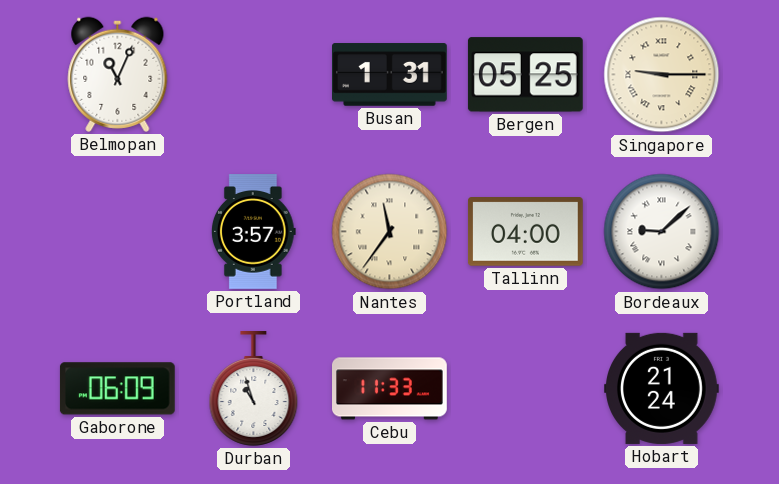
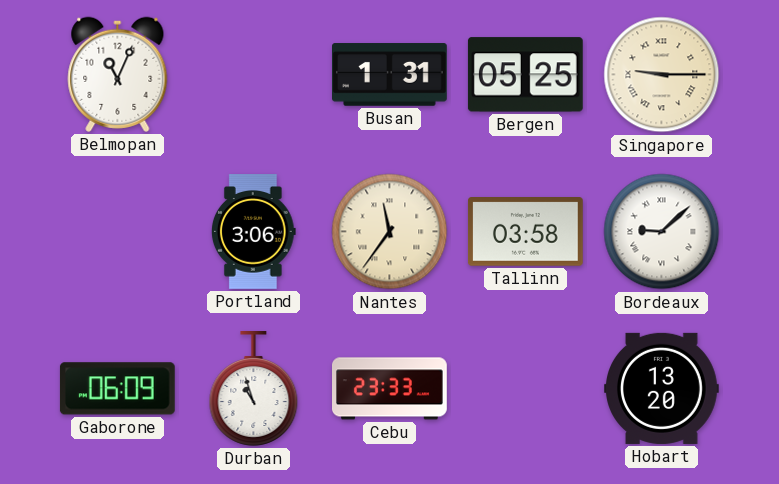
Portland: 3:57 -> 3:06 (253, 232)
Tallinn: 04:00 -> 03:58 (526, 232)
Cebu: 11:33 -> 23:33 (390, 389)
Hobart: 21:24 -> 13:20 (662, 388)
